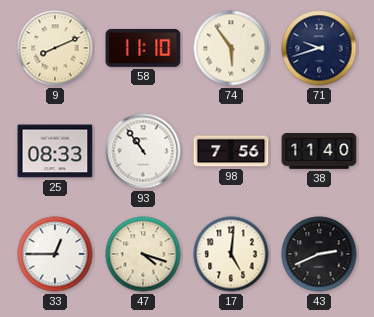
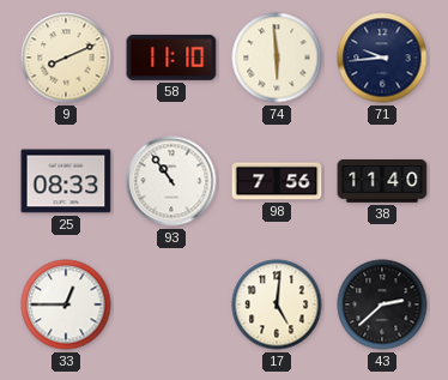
74: 5:54 -> 5:59 (277, 58)
71: 9:42 -> 9:44 (382, 58)
47: 4:18 -> none (143, 254)
43: 2:41 -> 2:38 (382, 304)
